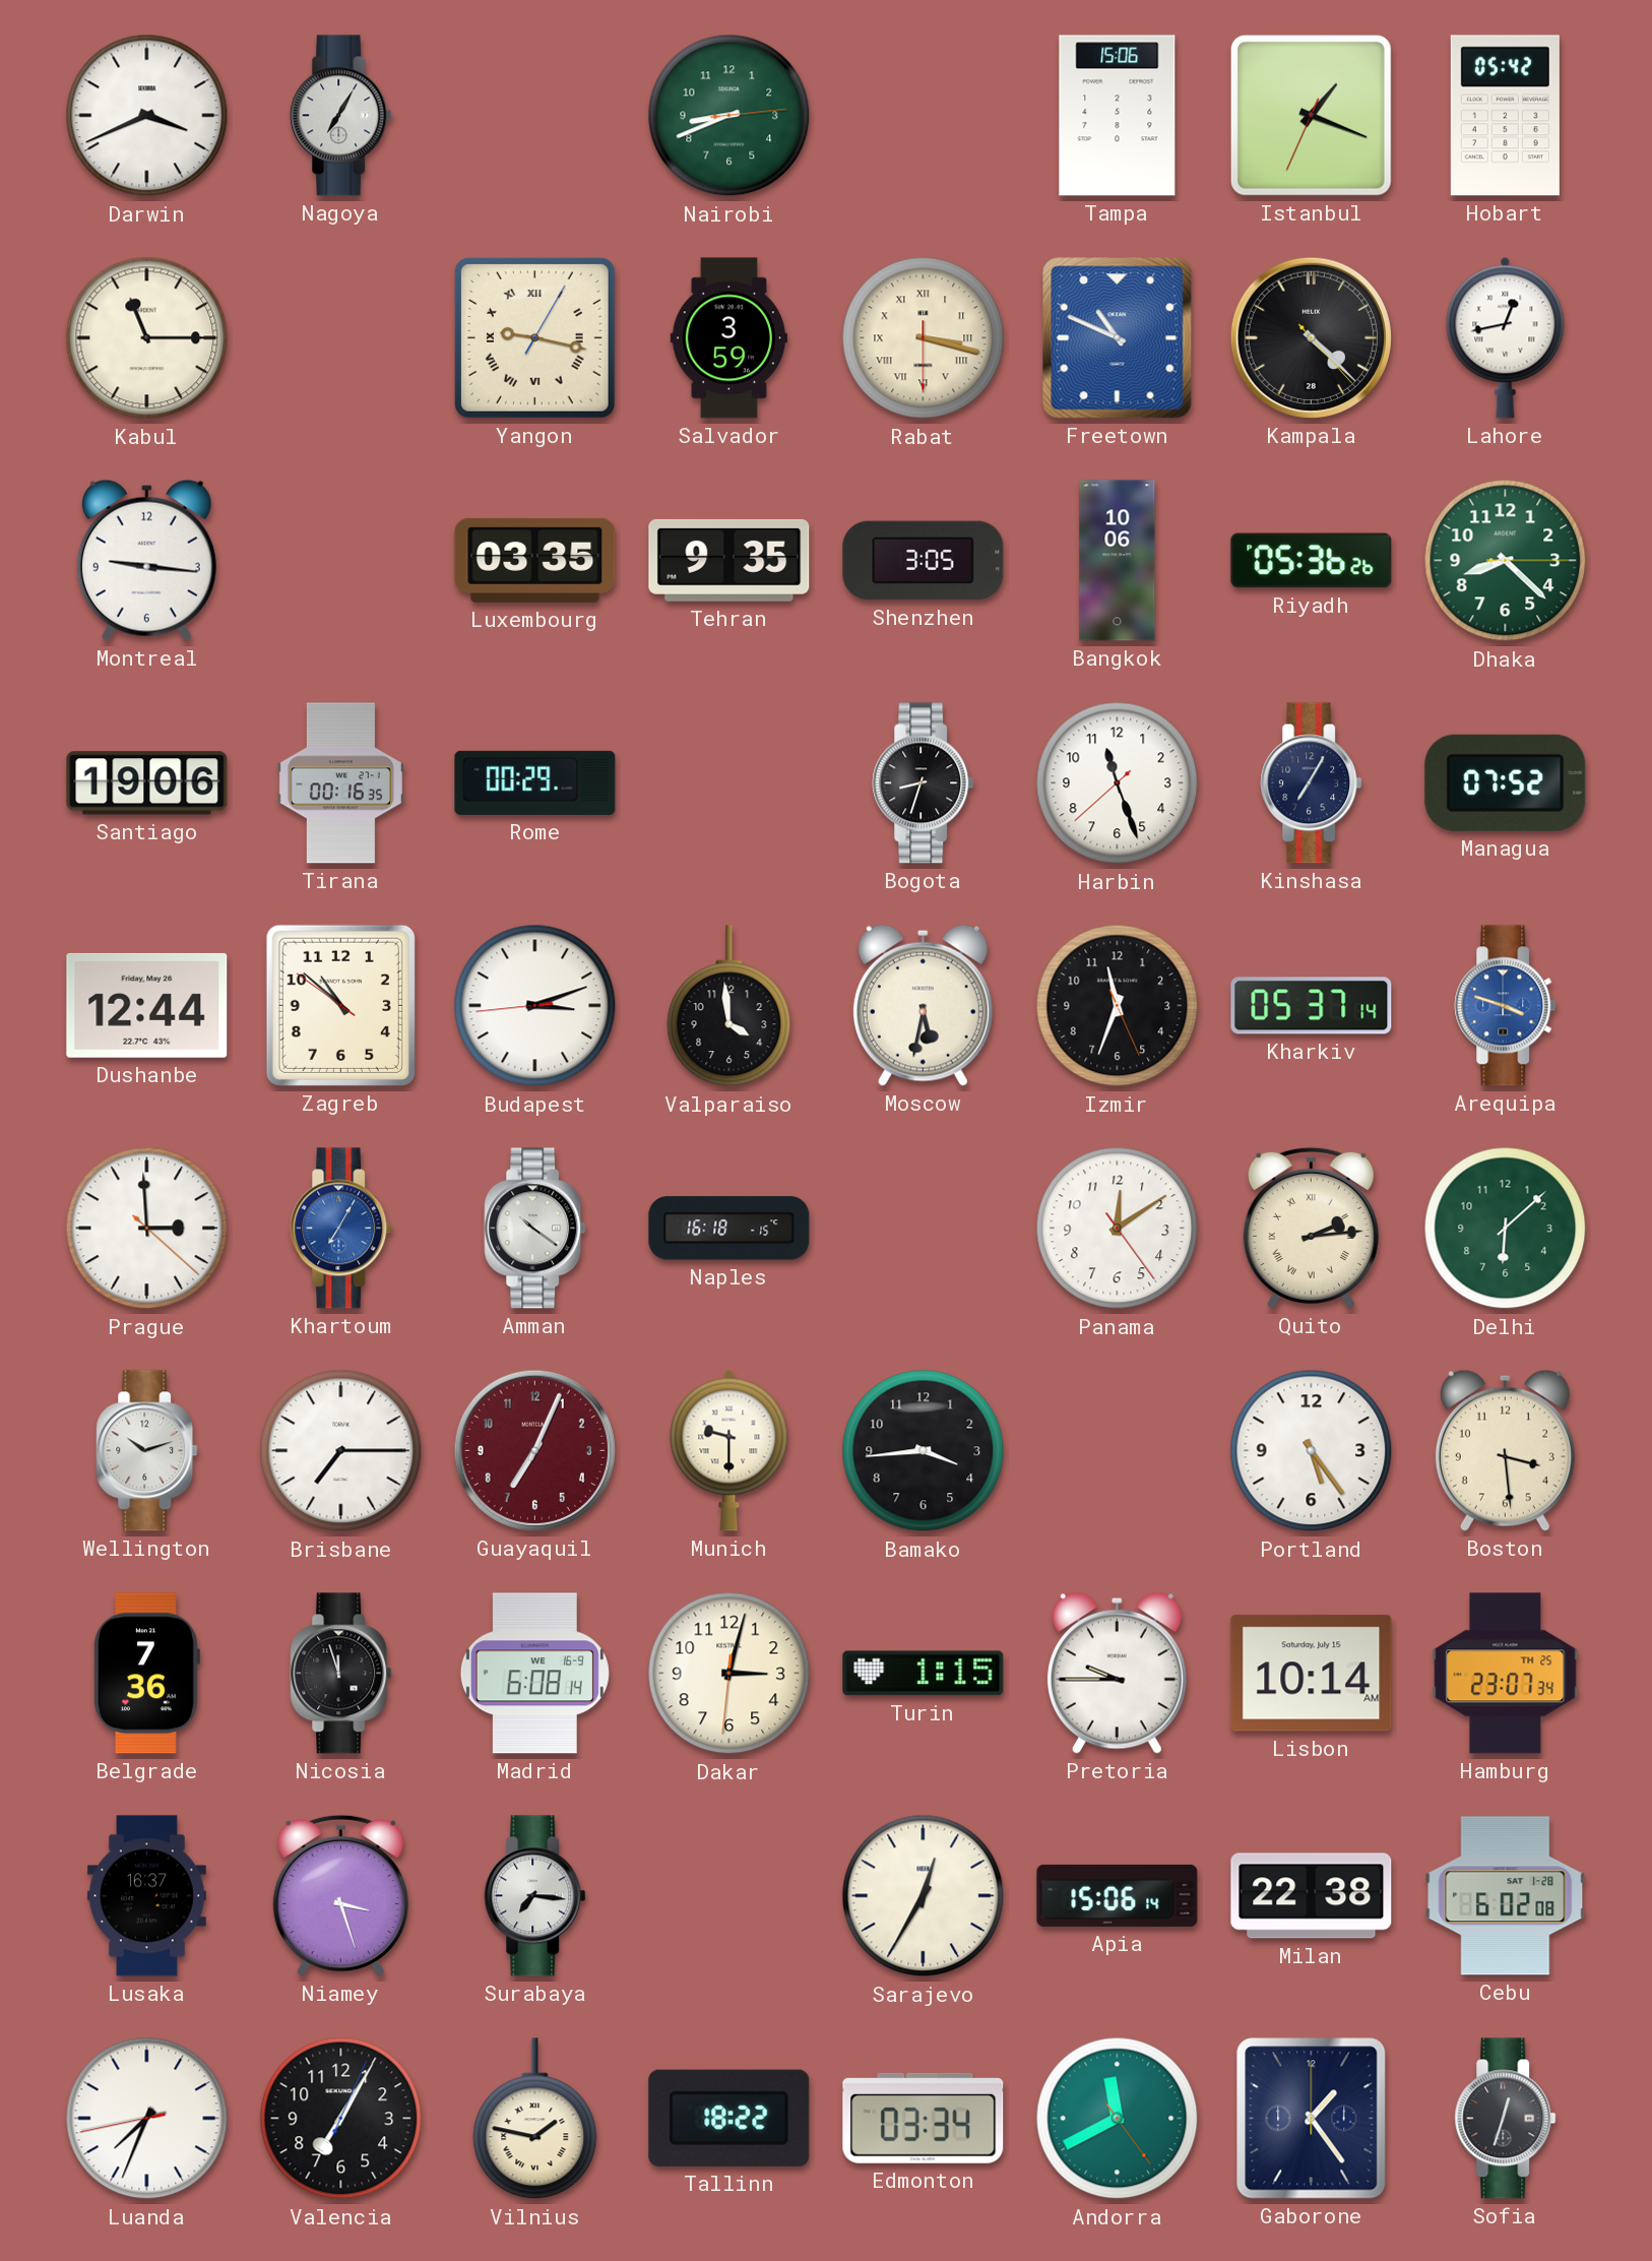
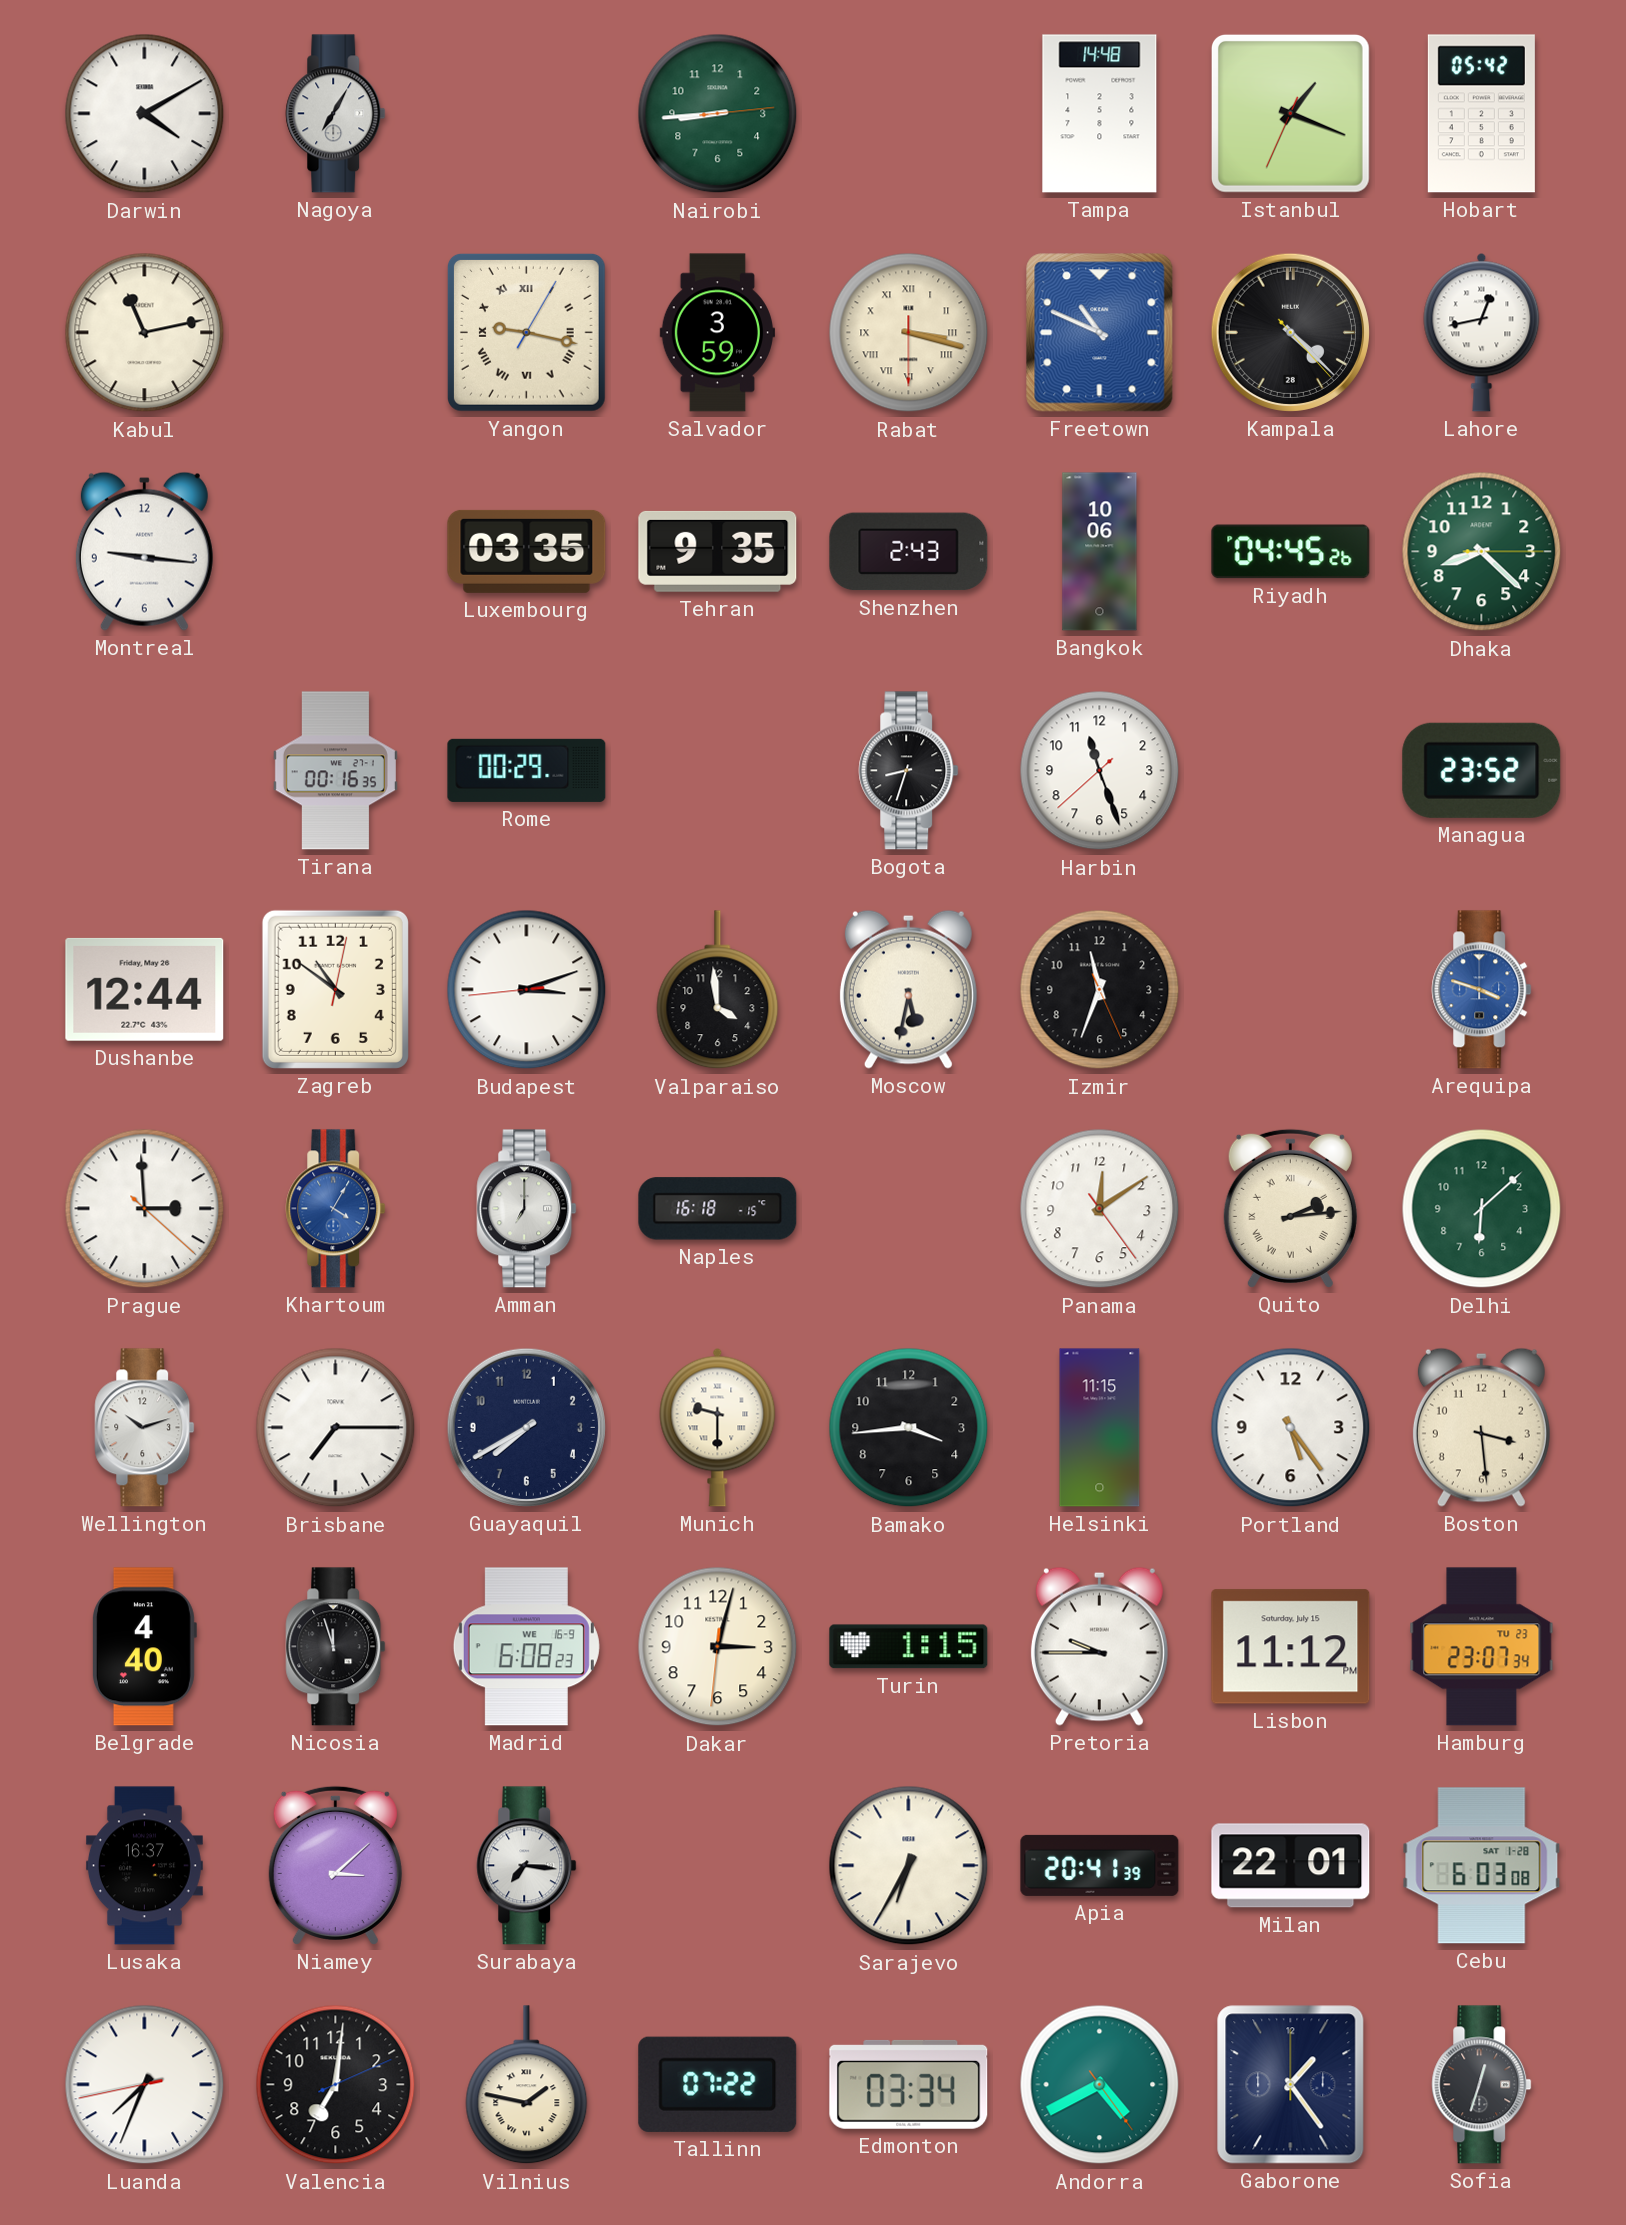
Darwin: 3:41 -> 4:10 (145, 114)
Nairobi: 8:41 -> 8:44 (718, 114)
Tampa: 15:06 -> 14:48 (1100, 114)
Kabul: 11:15 -> 11:13 (145, 333)
Shenzhen: 3:05 -> 2:43 (909, 552)
Riyadh: 05:36 -> 04:45 (1291, 552)
Santiago: 19:06 -> none (147, 783)
Kinshasa: 7:05 -> none (1312, 783)
Managua: 07:52 -> 23:52 (1482, 770)
Zagreb: 10:51:51 -> 10:51:02 (335, 989)
Kharkiv: 05:37 -> none (1312, 1006)
Khartoum: 7:05 -> 4:05 (336, 1209)
Amman: 10:21 -> 7:00 (527, 1209)
Guayaquil: 7:04 -> 7:40 (526, 1427)
Guayaquil dial: burgundy -> navy (526, 1427)
Helsinki: none -> 11:15 (1100, 1428)
Belgrade: 7:36 -> 4:40 (145, 1647)
Madrid: 6:08:14 -> 6:08:23 (526, 1647)
Lisbon: 10:14 -> 11:12 (1291, 1647)
Hamburg date: TH 25 -> TU 23 (1482, 1647)
Niamey: 3:27 -> 3:08 (335, 1865)
Sarajevo: 12:35 -> 6:35 (909, 1866)
Apia: 15:06 -> 20:41 (1100, 1865)
Milan: 22:38 -> 22:01 (1291, 1866)
Cebu: 6:02 -> 6:03 (1482, 1866)
Valencia: 7:05 -> 7:01 (336, 2085)
Tallinn: 18:22 -> 07:22 (718, 2084)
Andorra: 11:40 -> 4:40 (1100, 2085)
